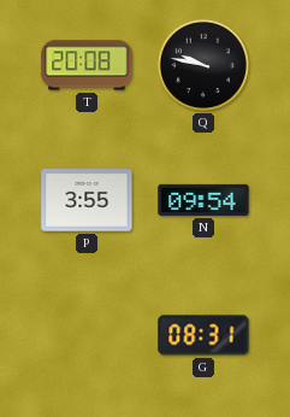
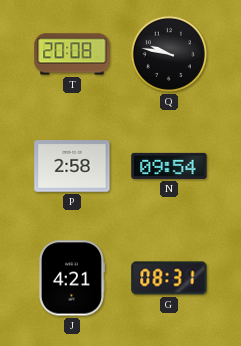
P: 3:55 -> 2:58 (72, 166)
J: none -> 4:21 (71, 278)
